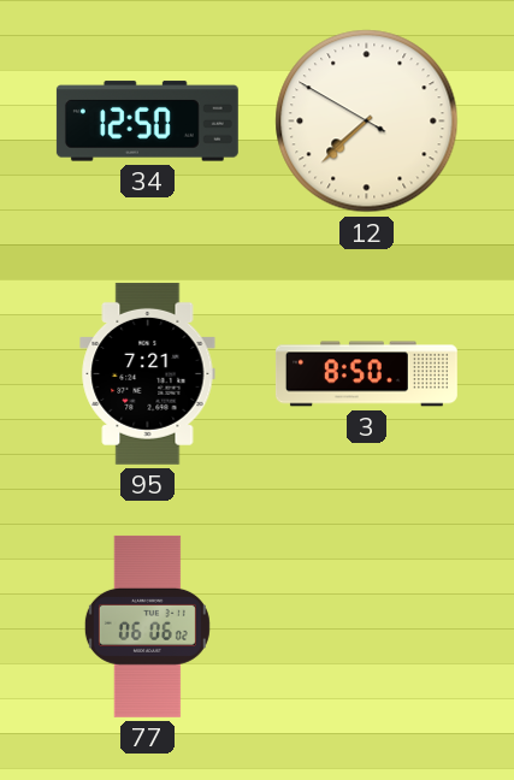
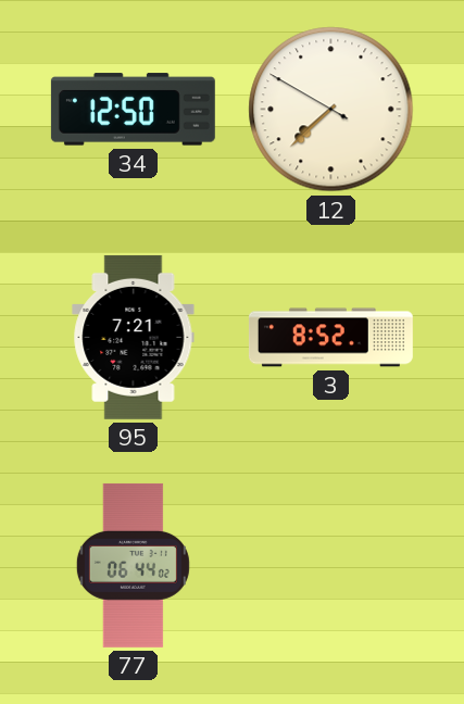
3: 8:50 -> 8:52 (330, 338)
77: 06:06 -> 06:44 (133, 565)
